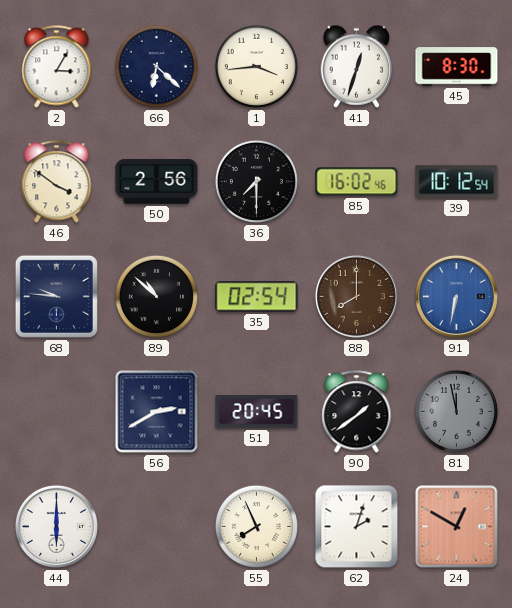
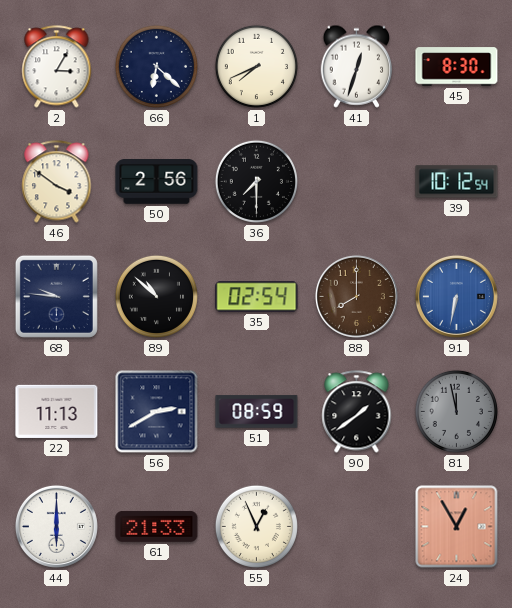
1: 3:44 -> 7:41 (256, 66)
85: 16:02 -> none (357, 182)
22: none -> 11:13 (57, 411)
51: 20:45 -> 08:59 (257, 412)
61: none -> 21:33 (157, 526)
55: 7:56 -> 12:56 (256, 526)
62: 2:03 -> none (357, 527)
24: 12:50 -> 12:55 (457, 527)
